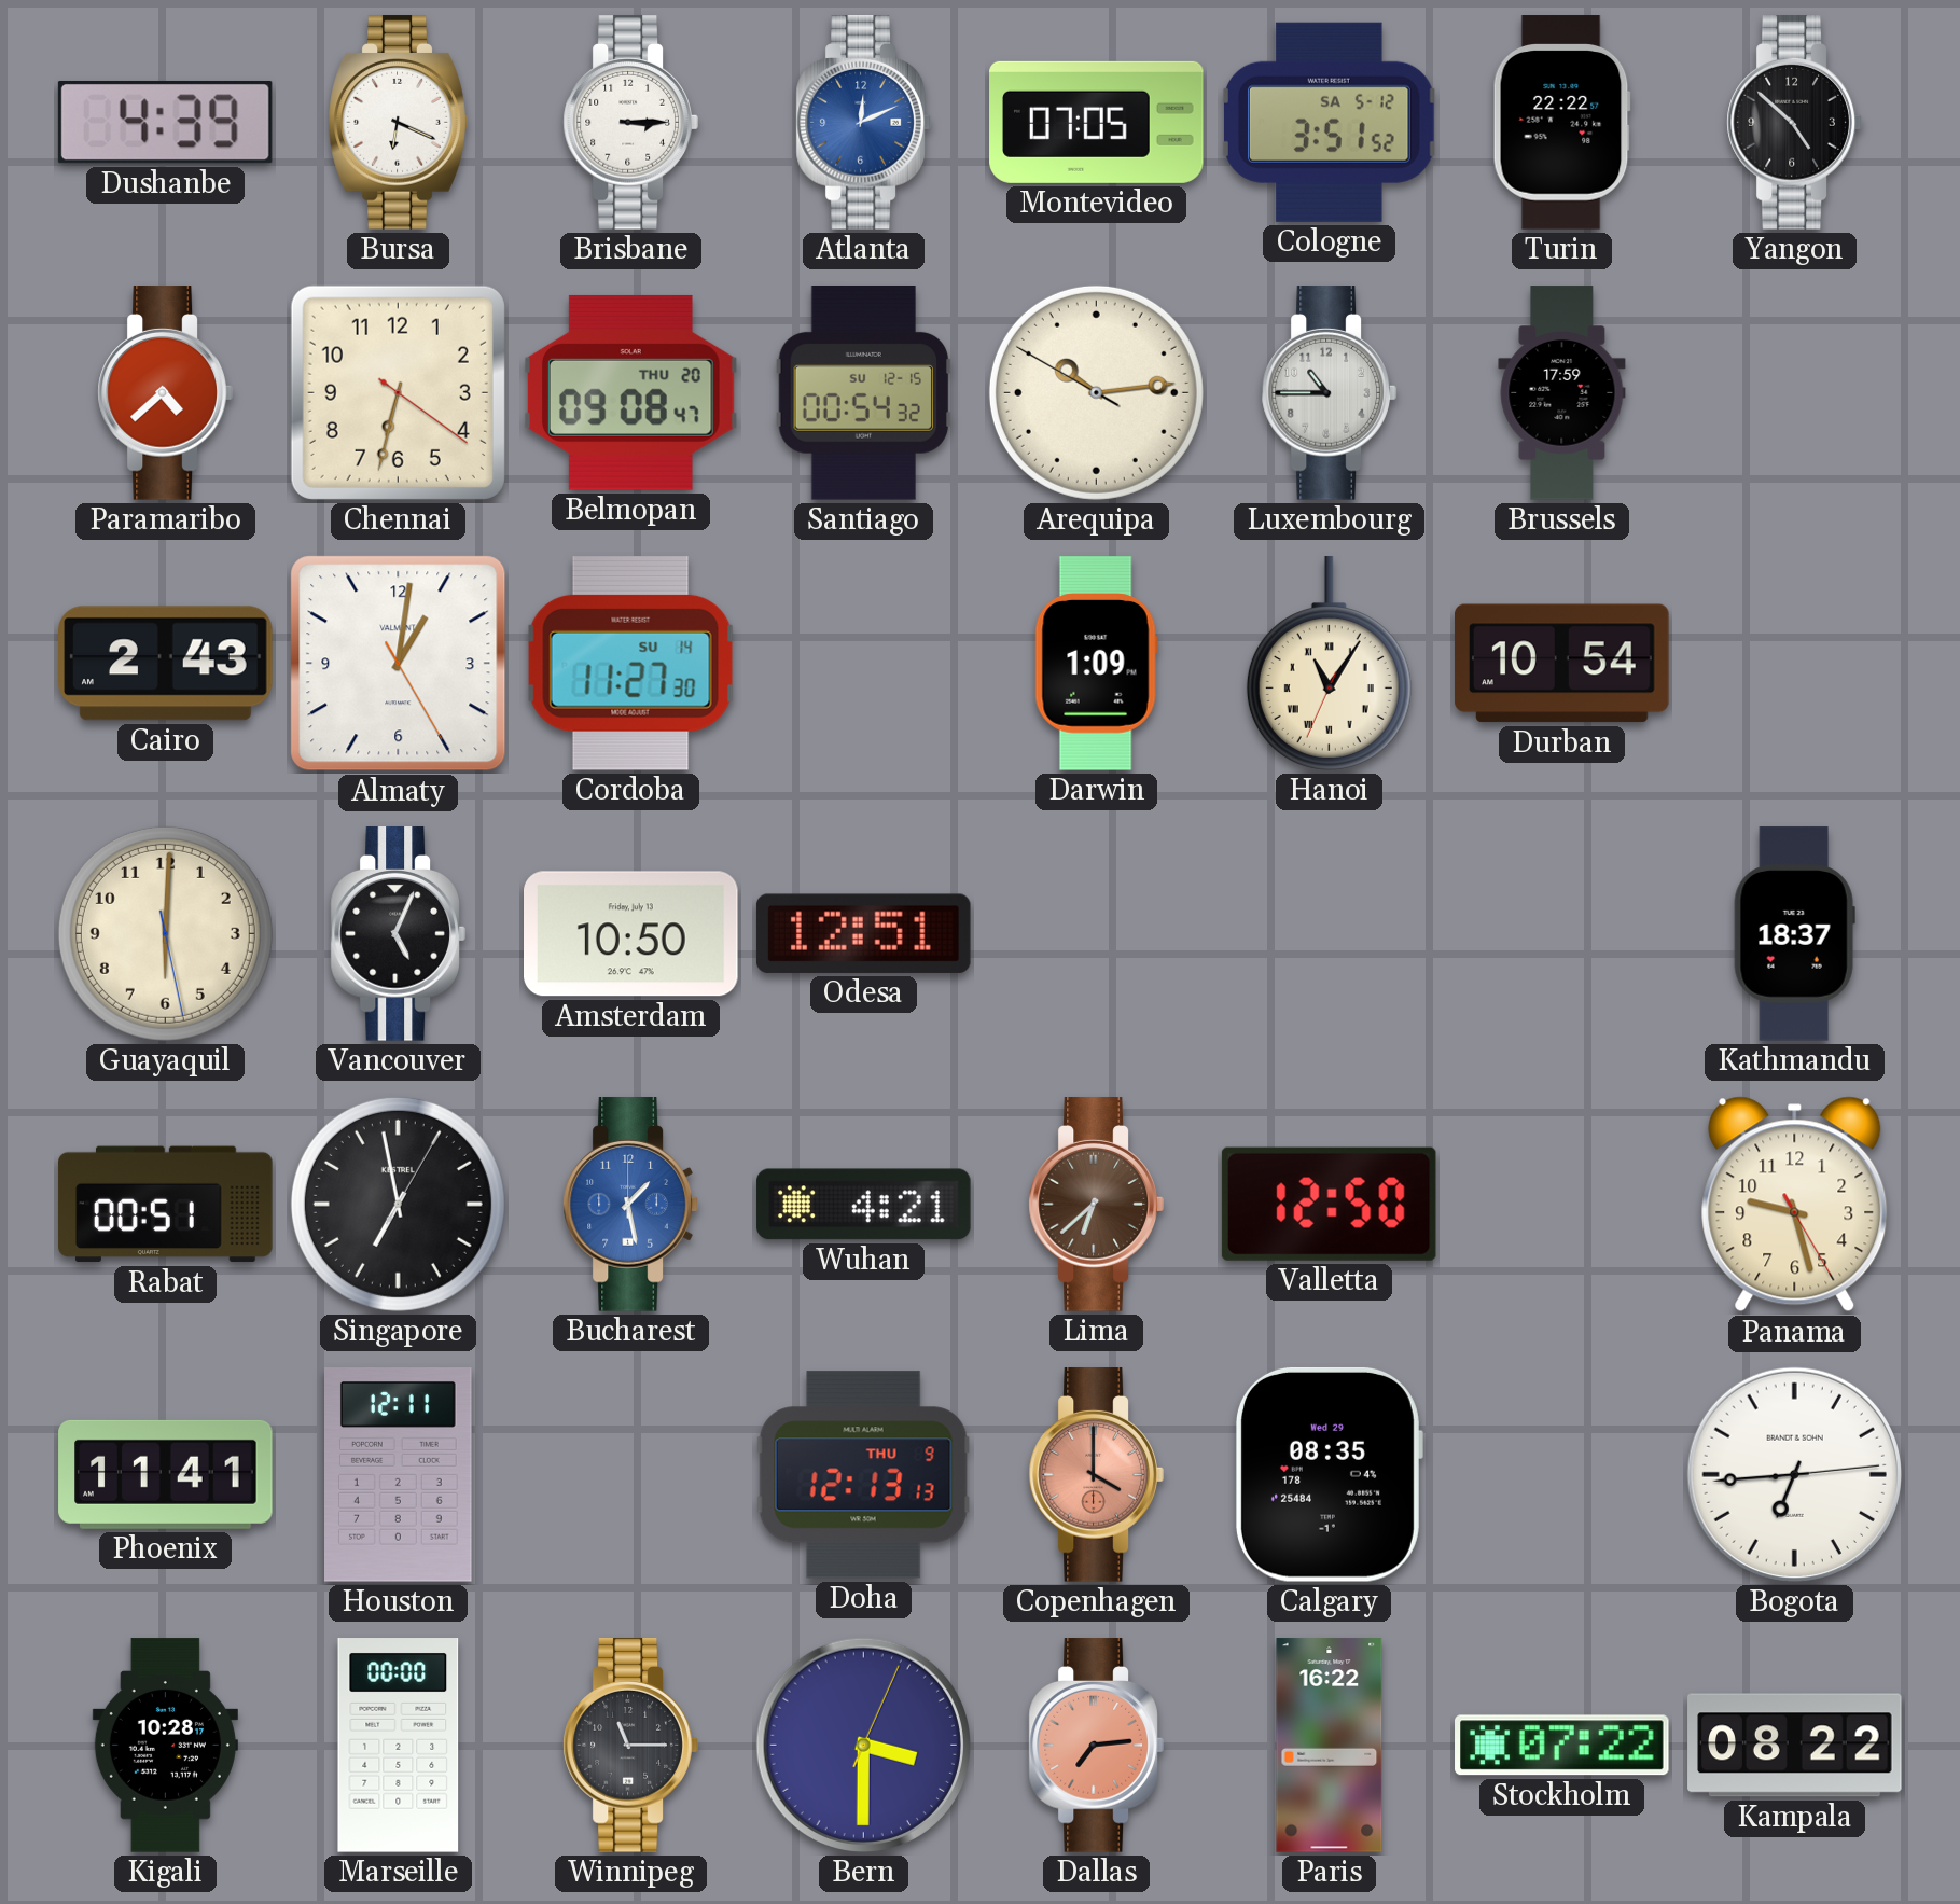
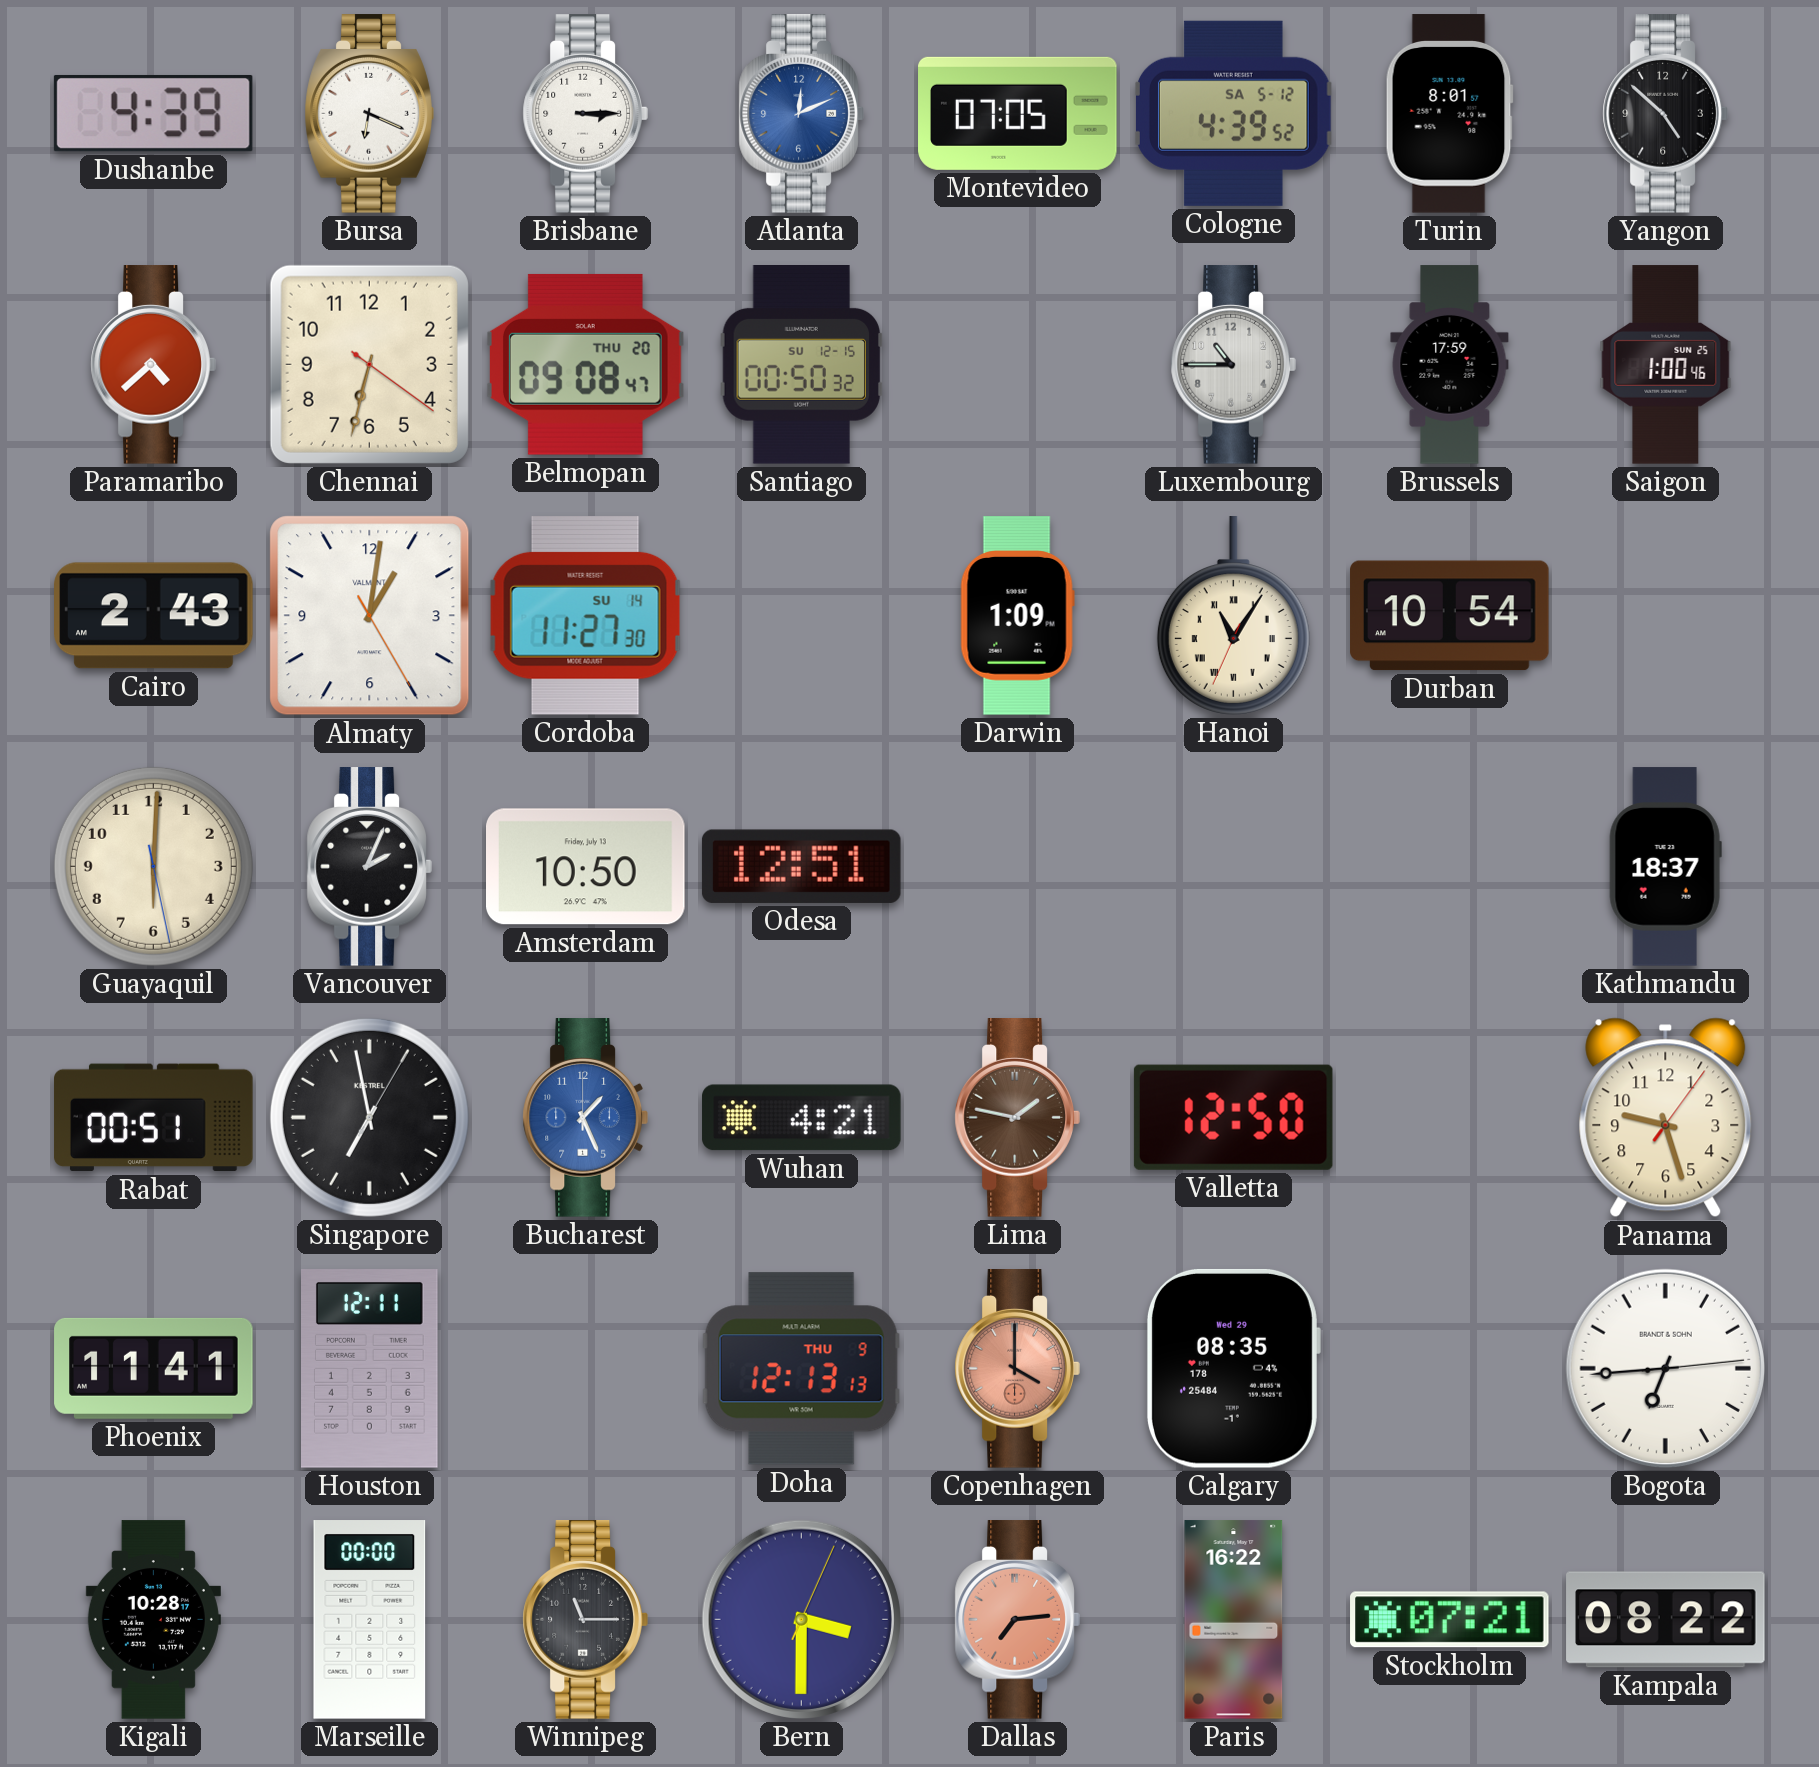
Cologne: 3:51 -> 4:39 (1233, 113)
Turin: 22:22 -> 8:01 (1449, 114)
Santiago: 00:54 -> 00:50 (801, 365)
Arequipa: 10:13 -> none (1096, 392)
Saigon: none -> 1:00 (1666, 365)
Vancouver: 5:04 -> 2:04 (369, 867)
Bucharest: 1:28 -> 1:26 (585, 1118)
Lima: 6:38 -> 1:47 (1017, 1118)
Panama: 9:27:25 -> 9:27:06 (1666, 1118)
Stockholm: 07:22 -> 07:21 (1450, 1620)
